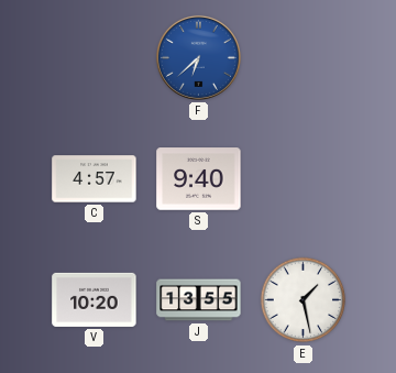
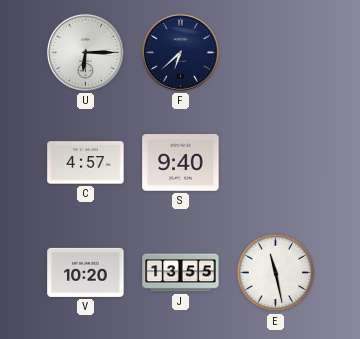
U: none -> 6:15 (85, 52)
F dial: blue -> navy (180, 52)
E: 1:28 -> 11:28 (276, 273)
